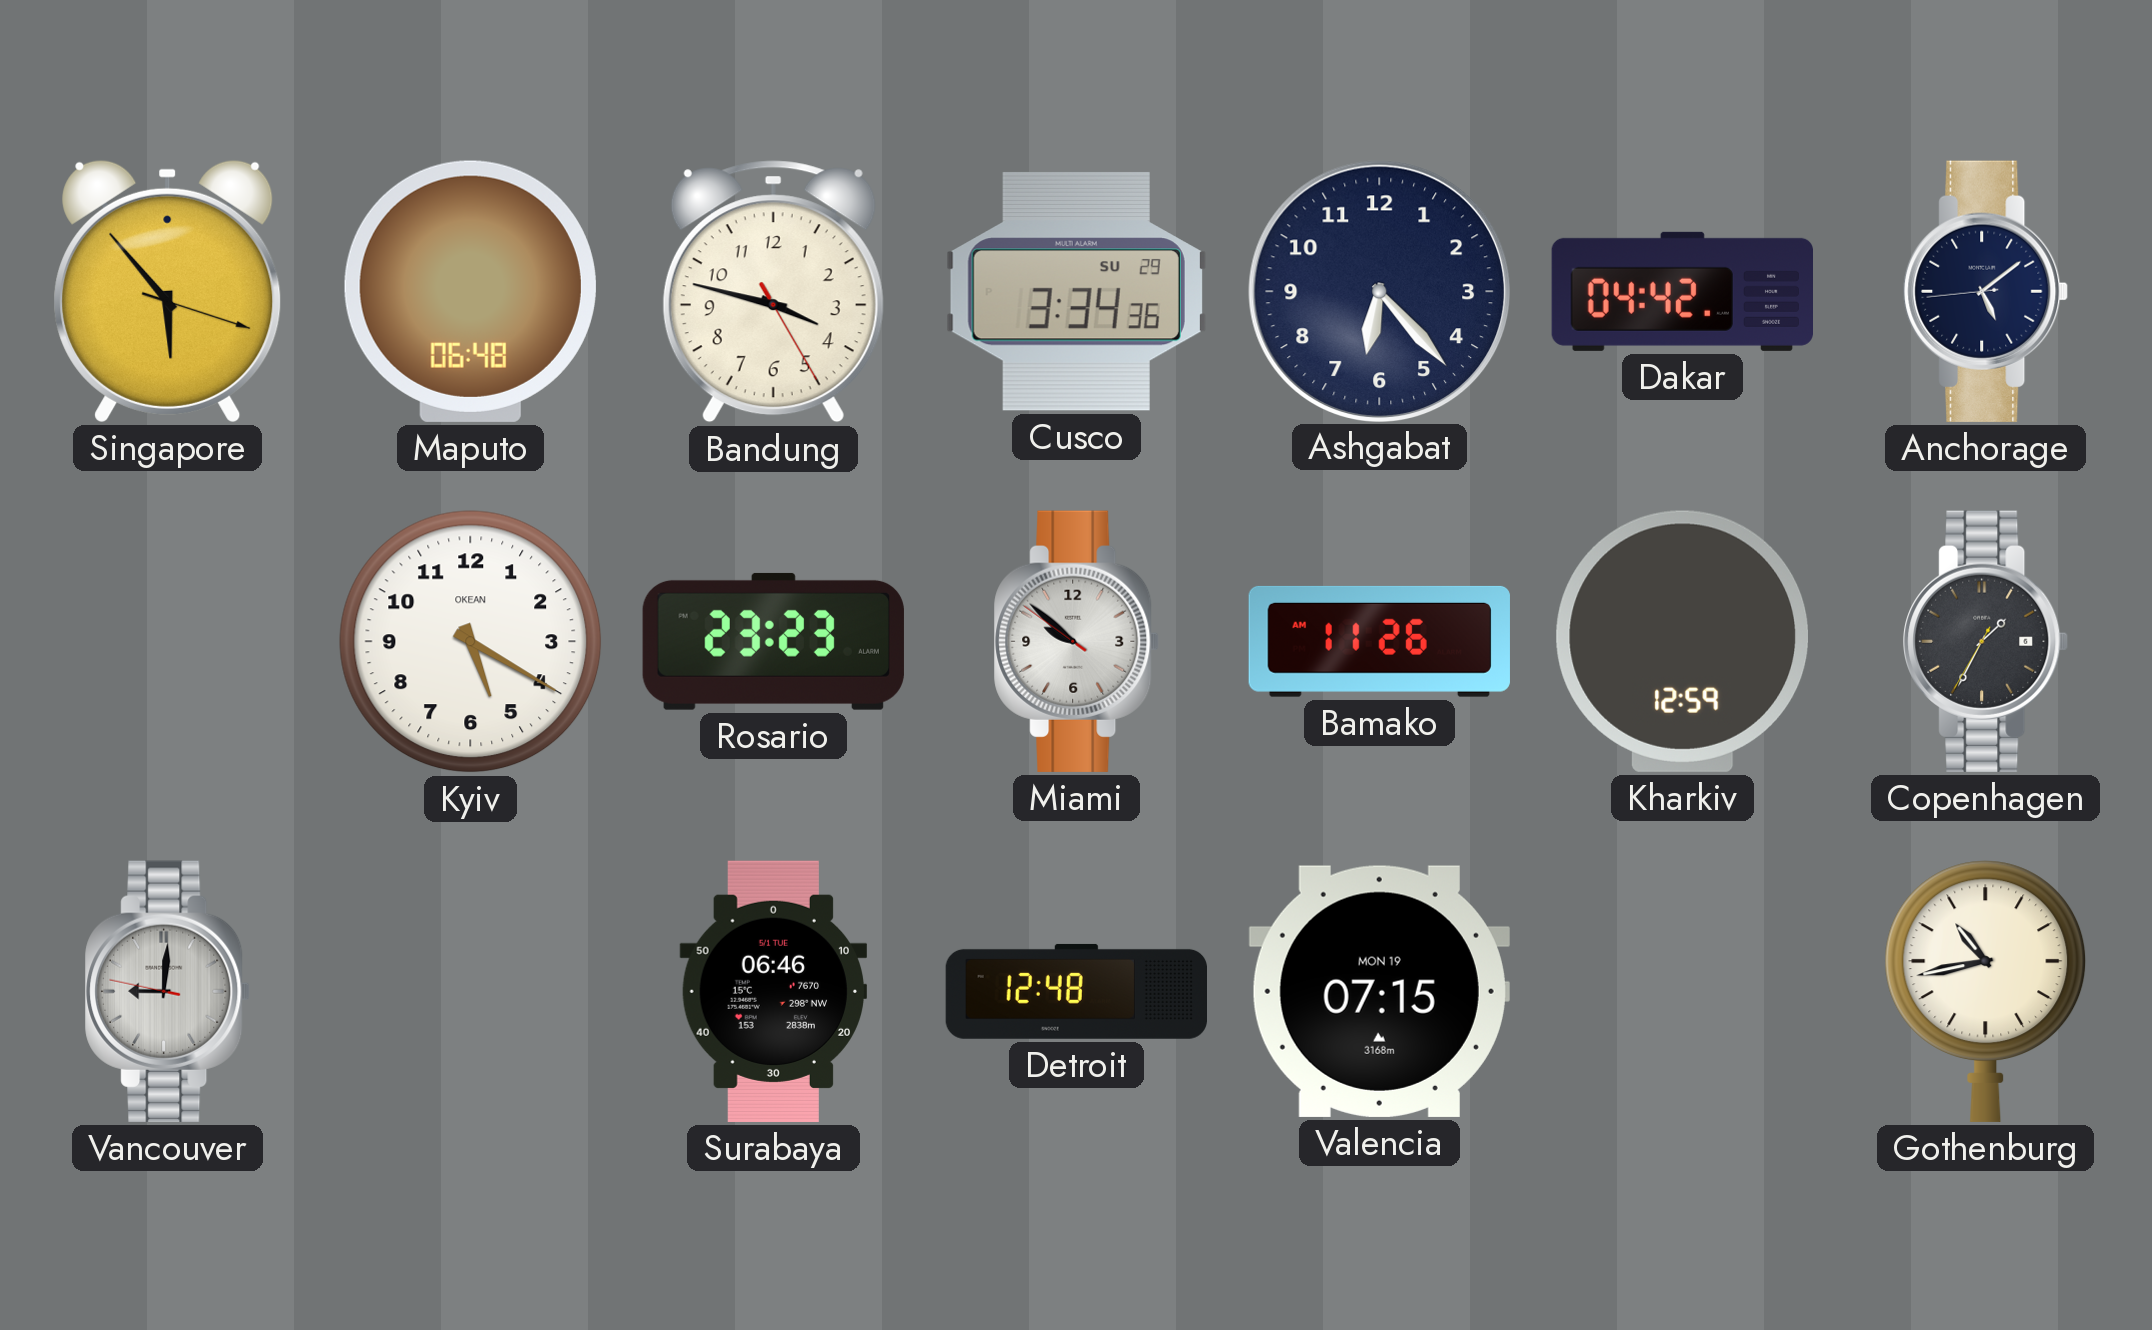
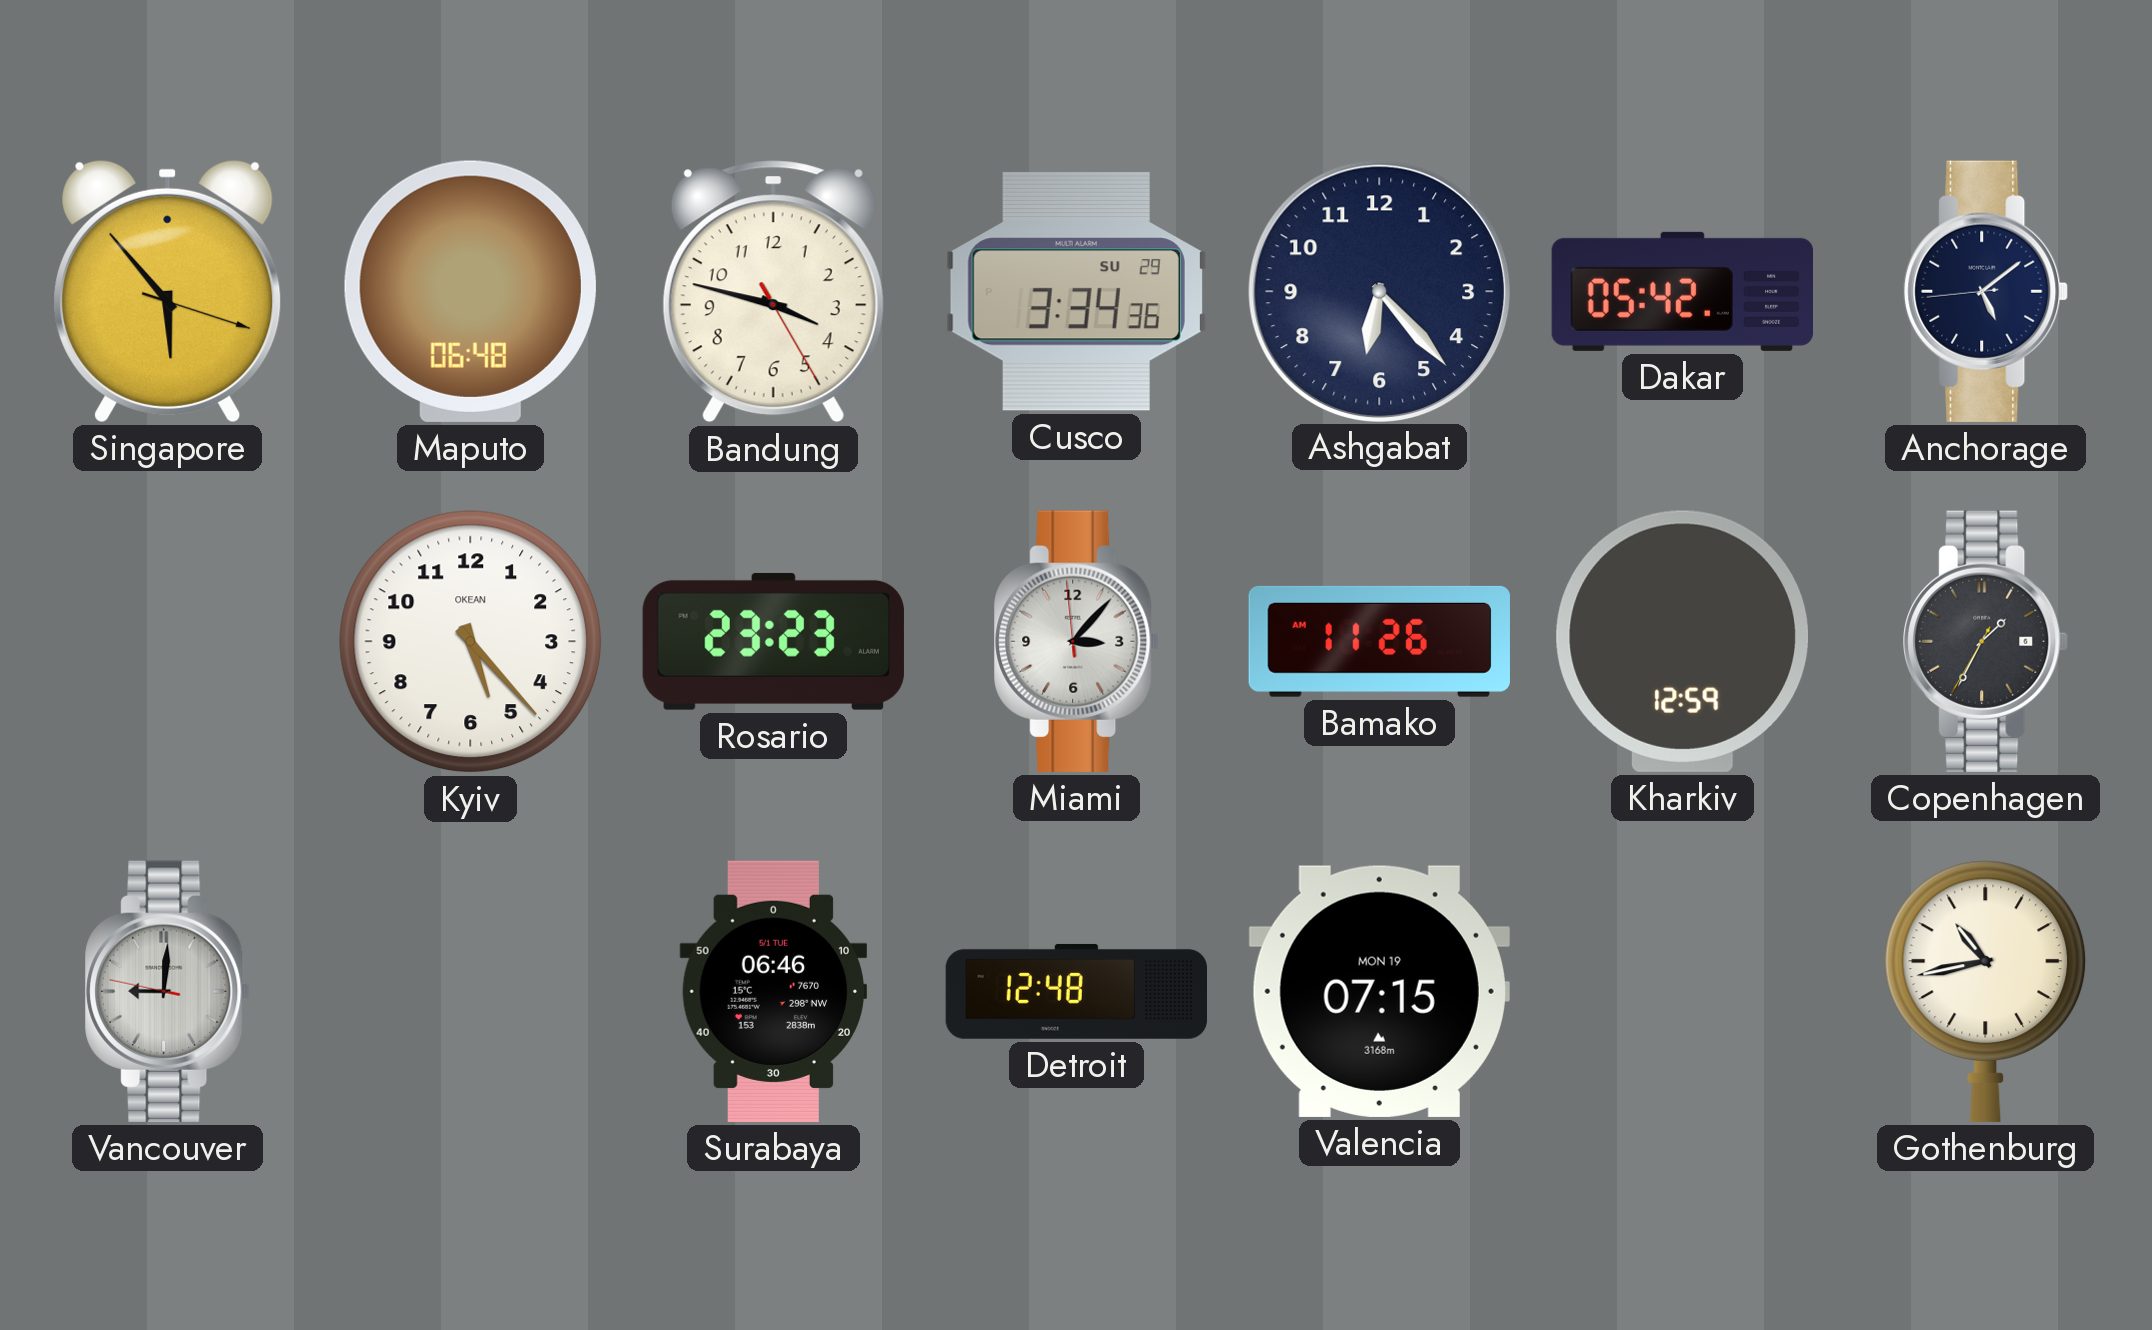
Dakar: 04:42 -> 05:42 (1682, 291)
Kyiv: 5:20 -> 5:23 (471, 642)
Miami: 9:51 -> 3:06 (1077, 641)
